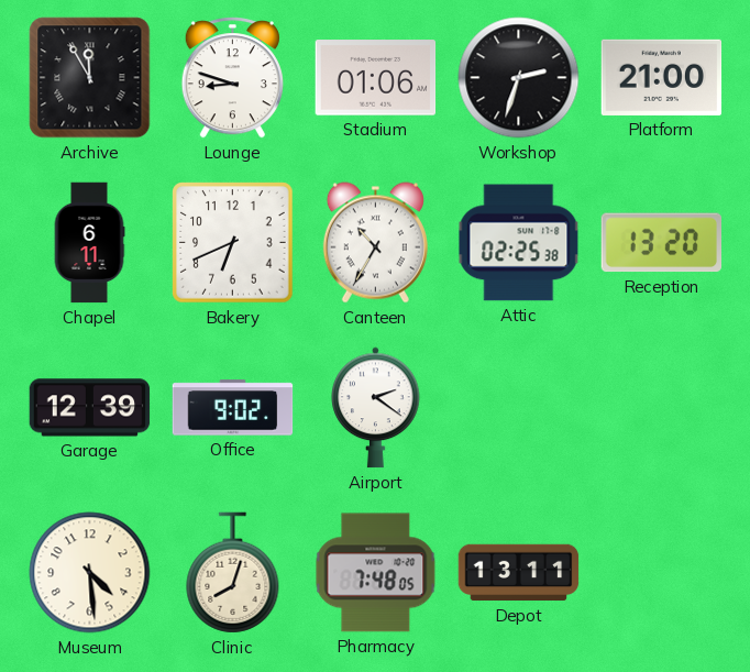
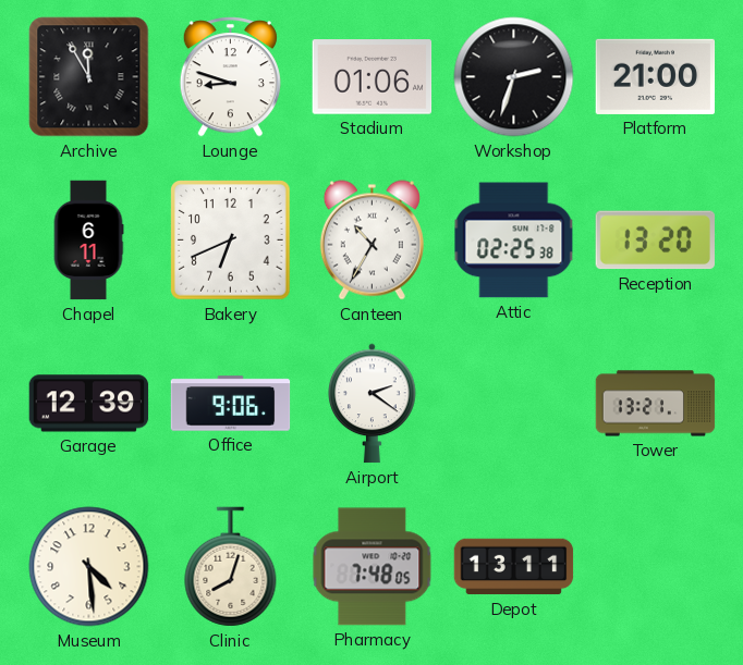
Office: 9:02 -> 9:06 (231, 404)
Tower: none -> 13:21 (656, 404)
